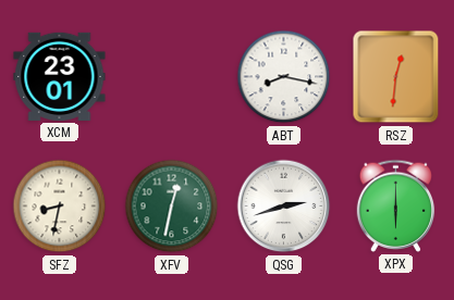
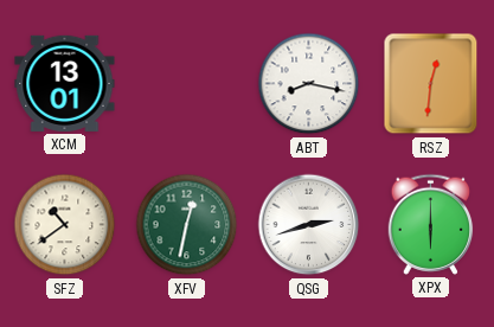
XCM: 23:01 -> 13:01 (65, 83)
SFZ: 8:32 -> 10:39 (65, 225)
